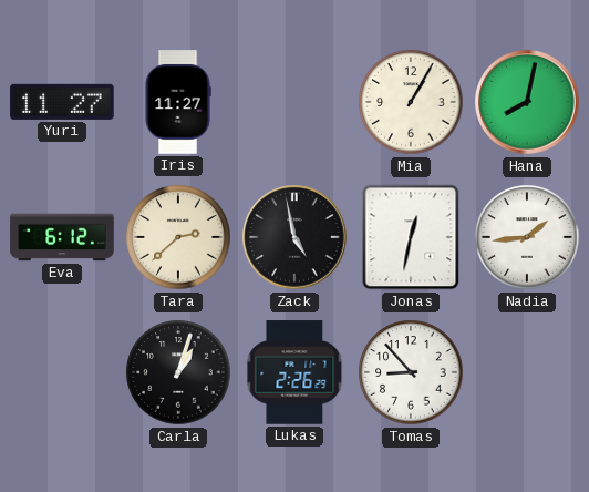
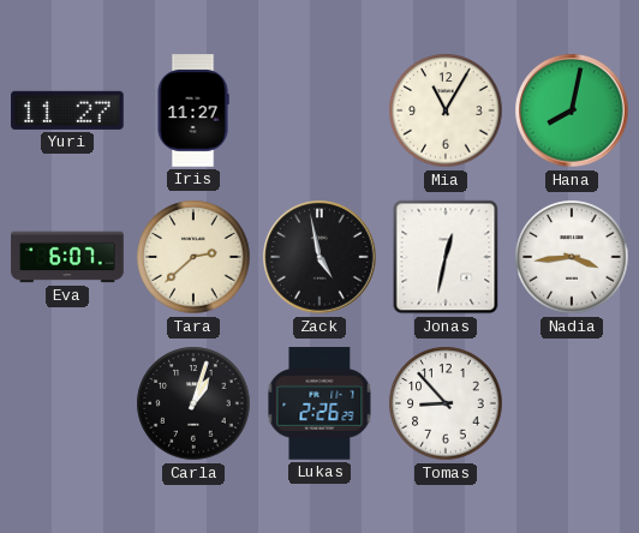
Mia: 1:05 -> 11:05 (446, 110)
Eva: 6:12 -> 6:07 (67, 257)
Nadia: 1:44 -> 3:44 (572, 257)
